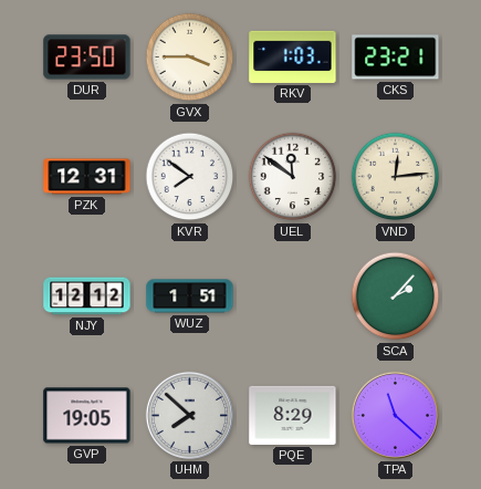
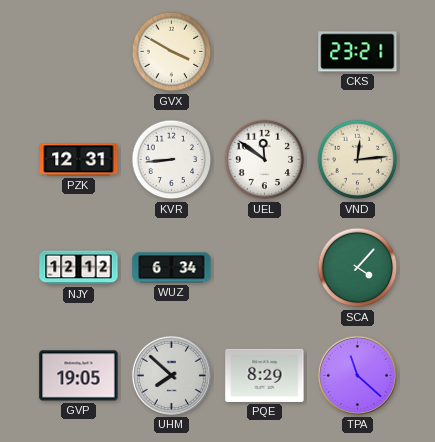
DUR: 23:50 -> none (87, 58)
GVX: 3:45 -> 3:50 (172, 52)
RKV: 1:03 -> none (293, 56)
KVR: 7:51 -> 8:44 (172, 160)
WUZ: 1:51 -> 6:34 (172, 268)
SCA: 2:07 -> 4:07 (358, 268)
